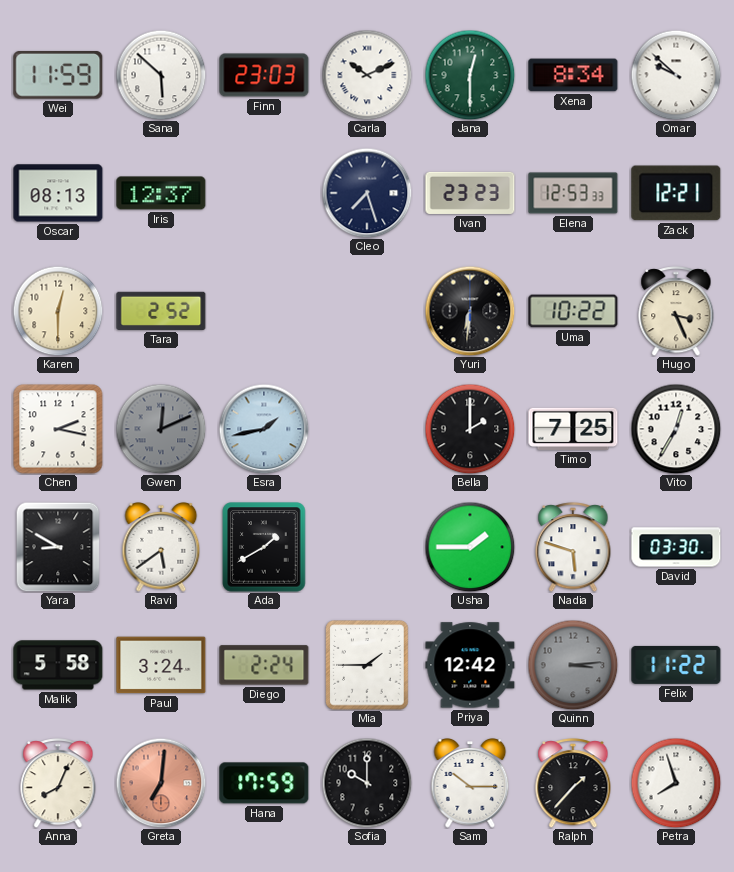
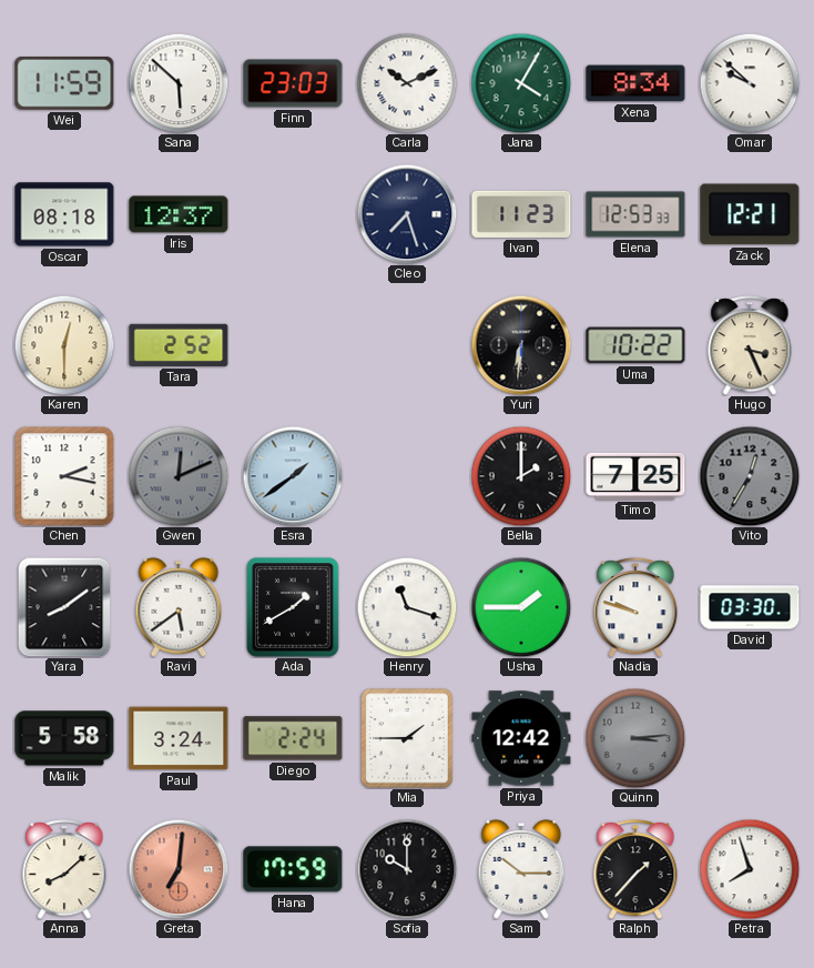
Jana: 12:30 -> 4:05 (521, 83)
Oscar: 08:13 -> 08:18 (64, 214)
Ivan: 23:23 -> 11:23 (521, 214)
Esra: 1:43 -> 1:39 (293, 476)
Vito dial: white -> grey (750, 476)
Yara: 8:50 -> 8:09 (64, 607)
Henry: none -> 11:18 (407, 607)
Nadia: 5:48 -> 9:48 (635, 607)
Felix: 11:22 -> none (676, 665)
Anna: 8:04 -> 8:08 (64, 869)
